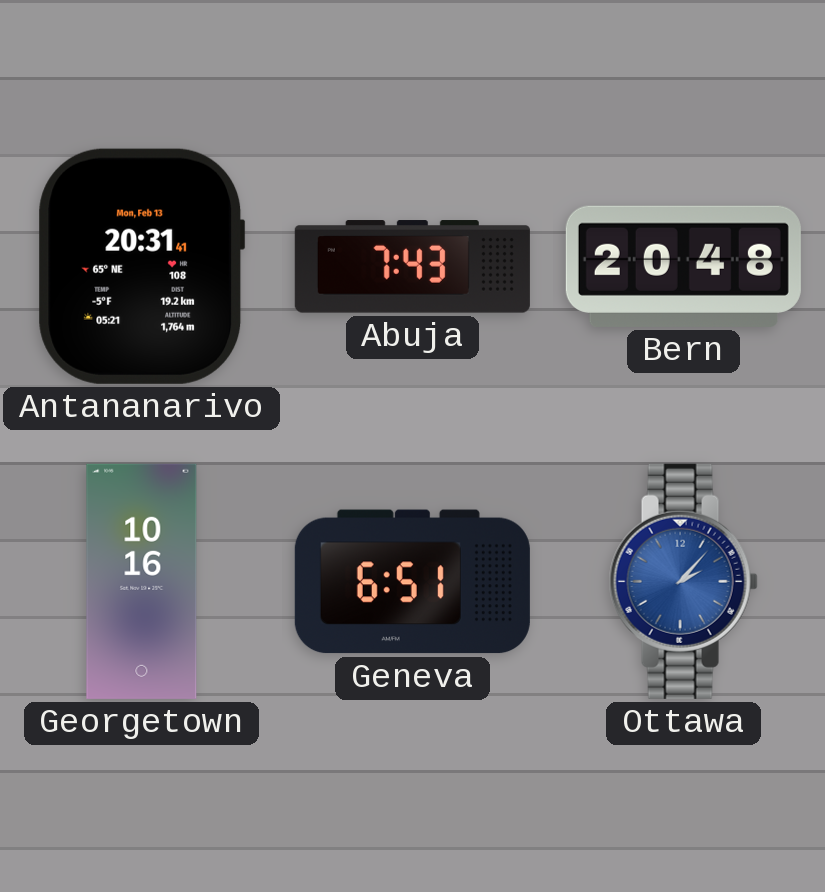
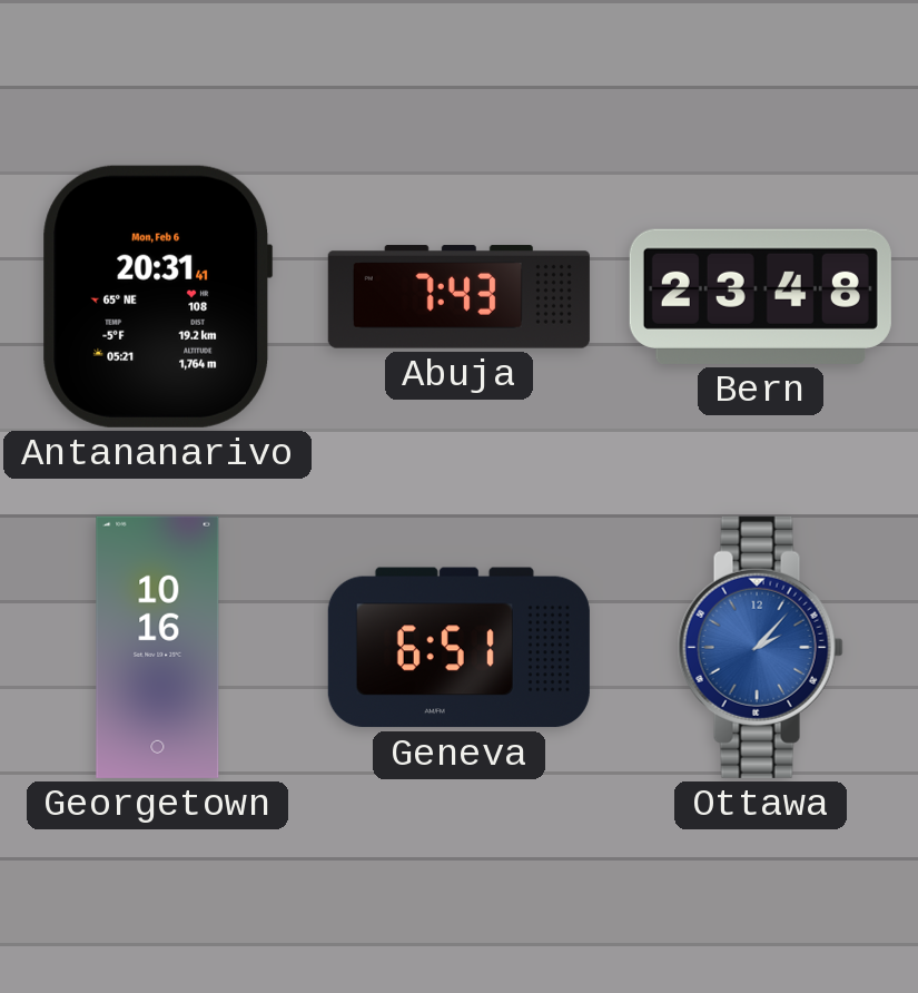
Antananarivo date: Mon, Feb 13 -> Mon, Feb 6 (158, 296)
Bern: 20:48 -> 23:48 (760, 296)
